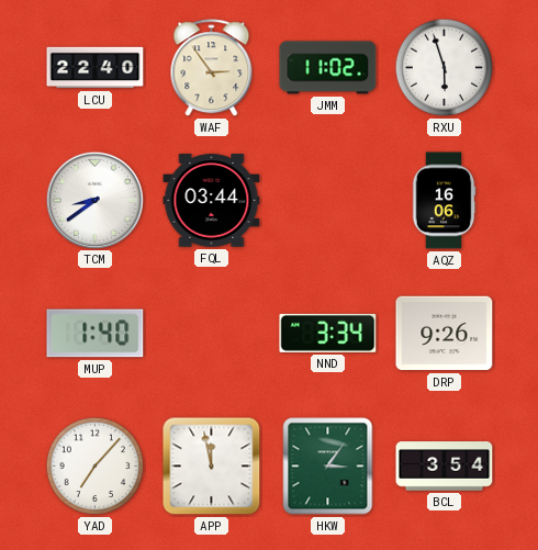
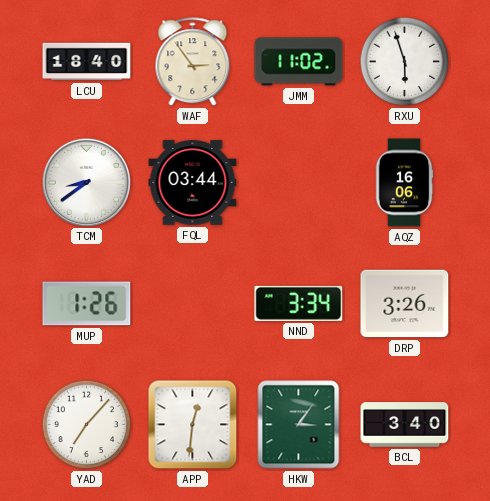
LCU: 22:40 -> 18:40 (87, 62)
MUP: 1:40 -> 1:26 (87, 304)
DRP: 9:26 -> 3:26 (405, 304)
APP: 11:58 -> 12:31 (193, 425)
BCL: 3:54 -> 3:40 (405, 425)
